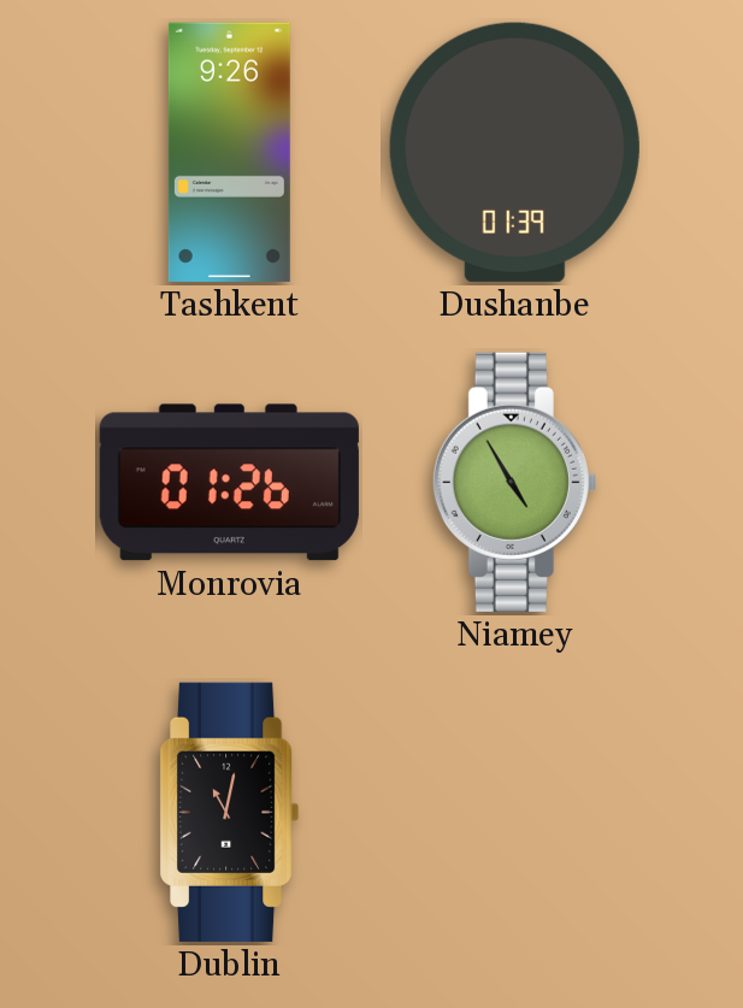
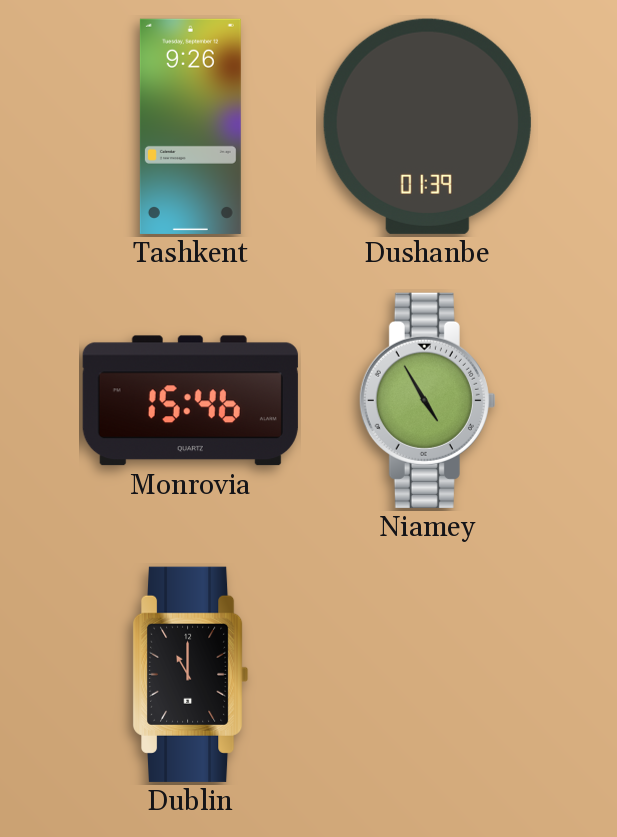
Monrovia: 01:26 -> 15:46 (190, 401)
Dublin: 11:02 -> 11:00 (191, 674)
